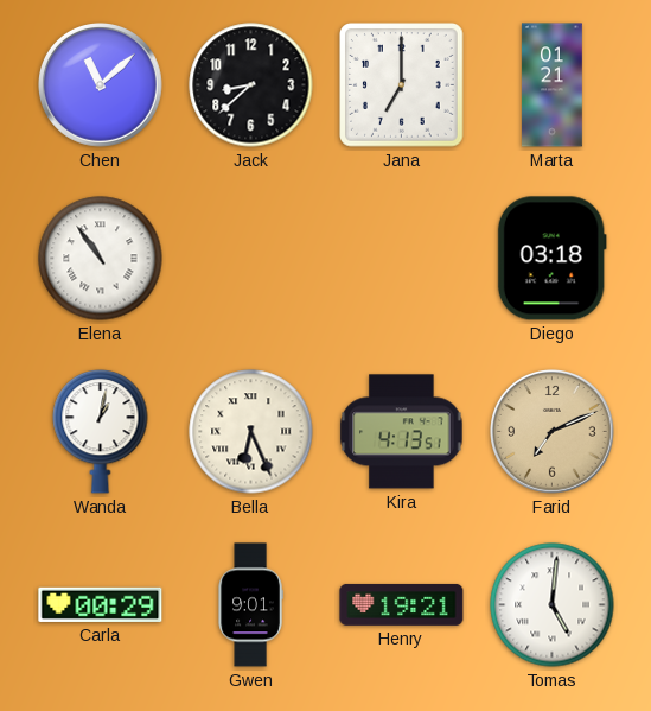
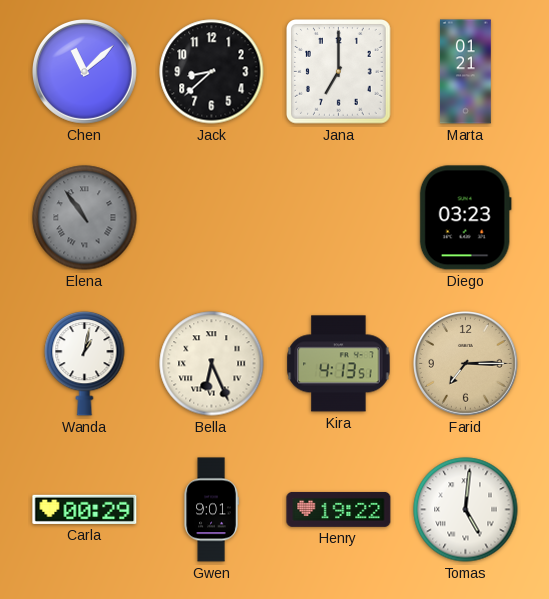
Elena dial: white -> grey (85, 218)
Diego: 03:18 -> 03:23 (465, 218)
Farid: 7:11 -> 7:15 (466, 364)
Henry: 19:21 -> 19:22 (339, 509)
